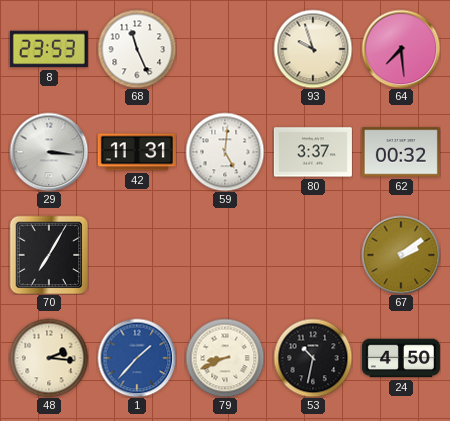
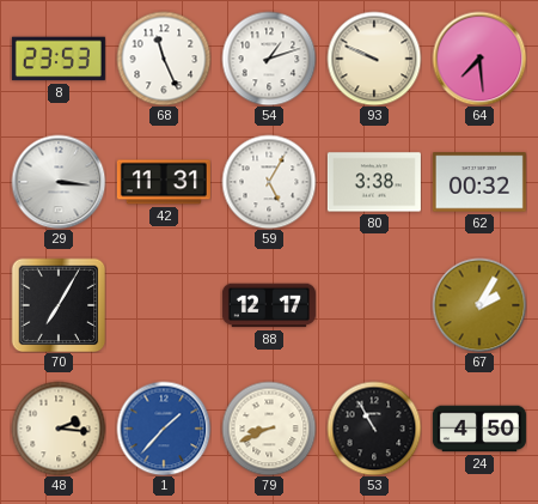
54: none -> 1:12 (269, 59)
93: 9:57 -> 9:49 (374, 59)
59: 5:01 -> 5:05 (269, 182)
80: 3:37 -> 3:38 (374, 182)
88: none -> 12:17 (269, 305)
67: 2:09 -> 2:05 (479, 305)
53: 10:32 -> 10:55 (374, 429)
